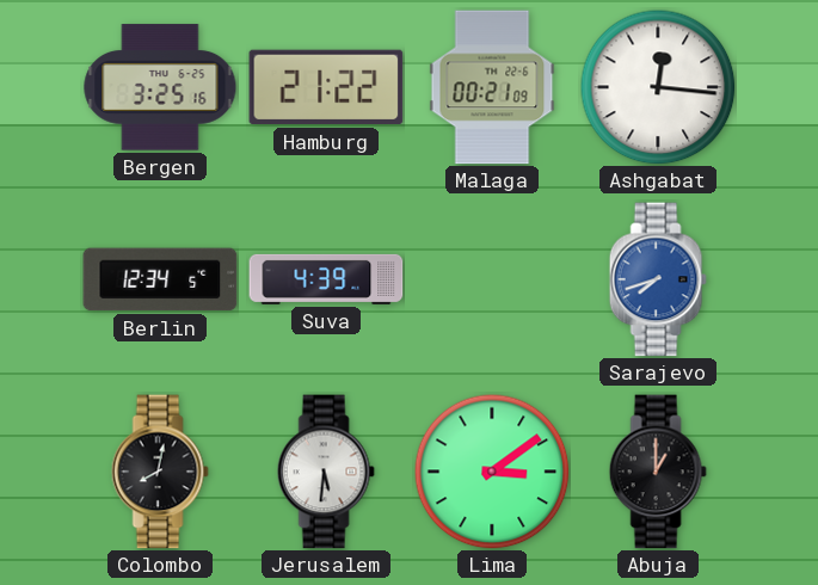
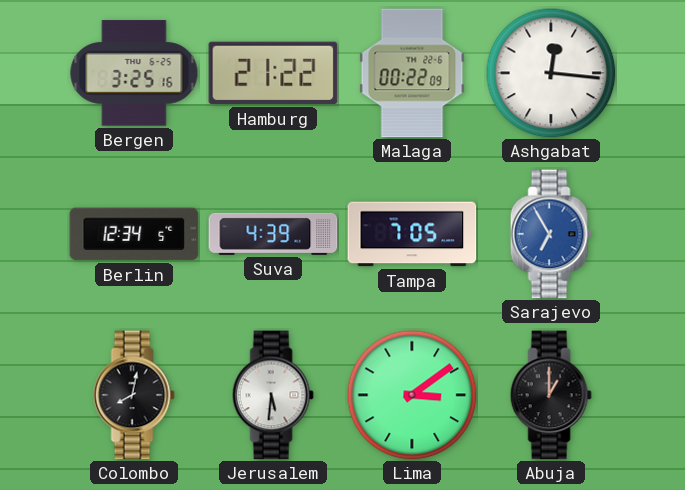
Malaga: 00:21 -> 00:22 (412, 73)
Tampa: none -> 7:05 (412, 234)
Sarajevo: 7:42 -> 6:55 (551, 234)
